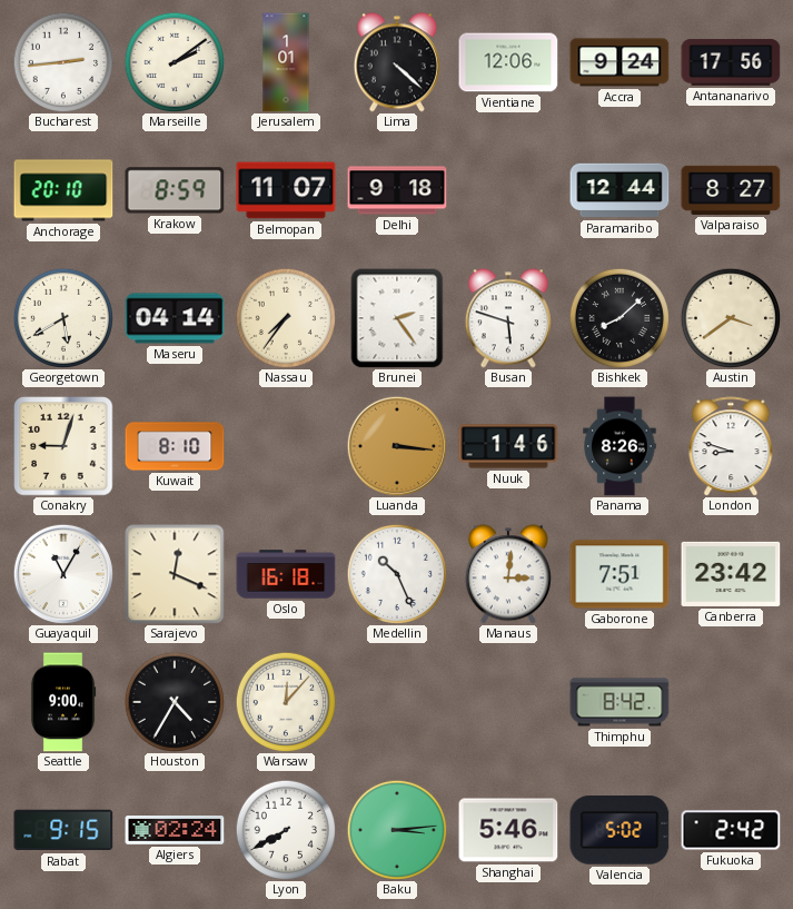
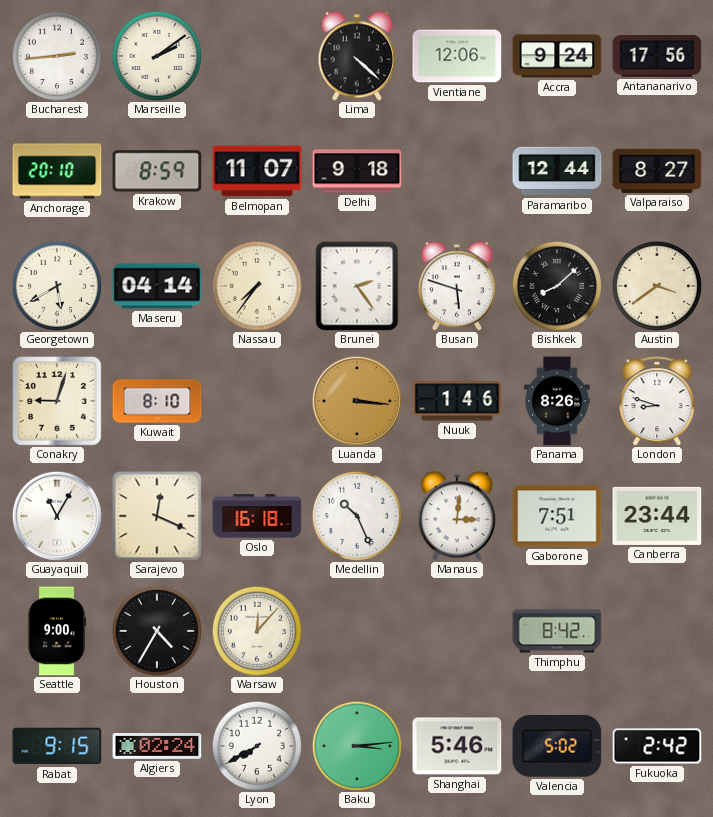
Jerusalem: 1:01 -> none (286, 62)
Canberra: 23:42 -> 23:44 (657, 516)
